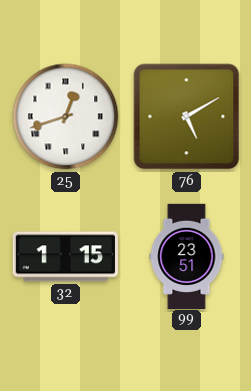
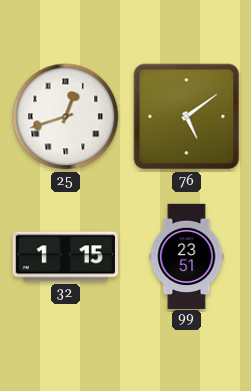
76: 5:10 -> 5:09 (187, 117)
